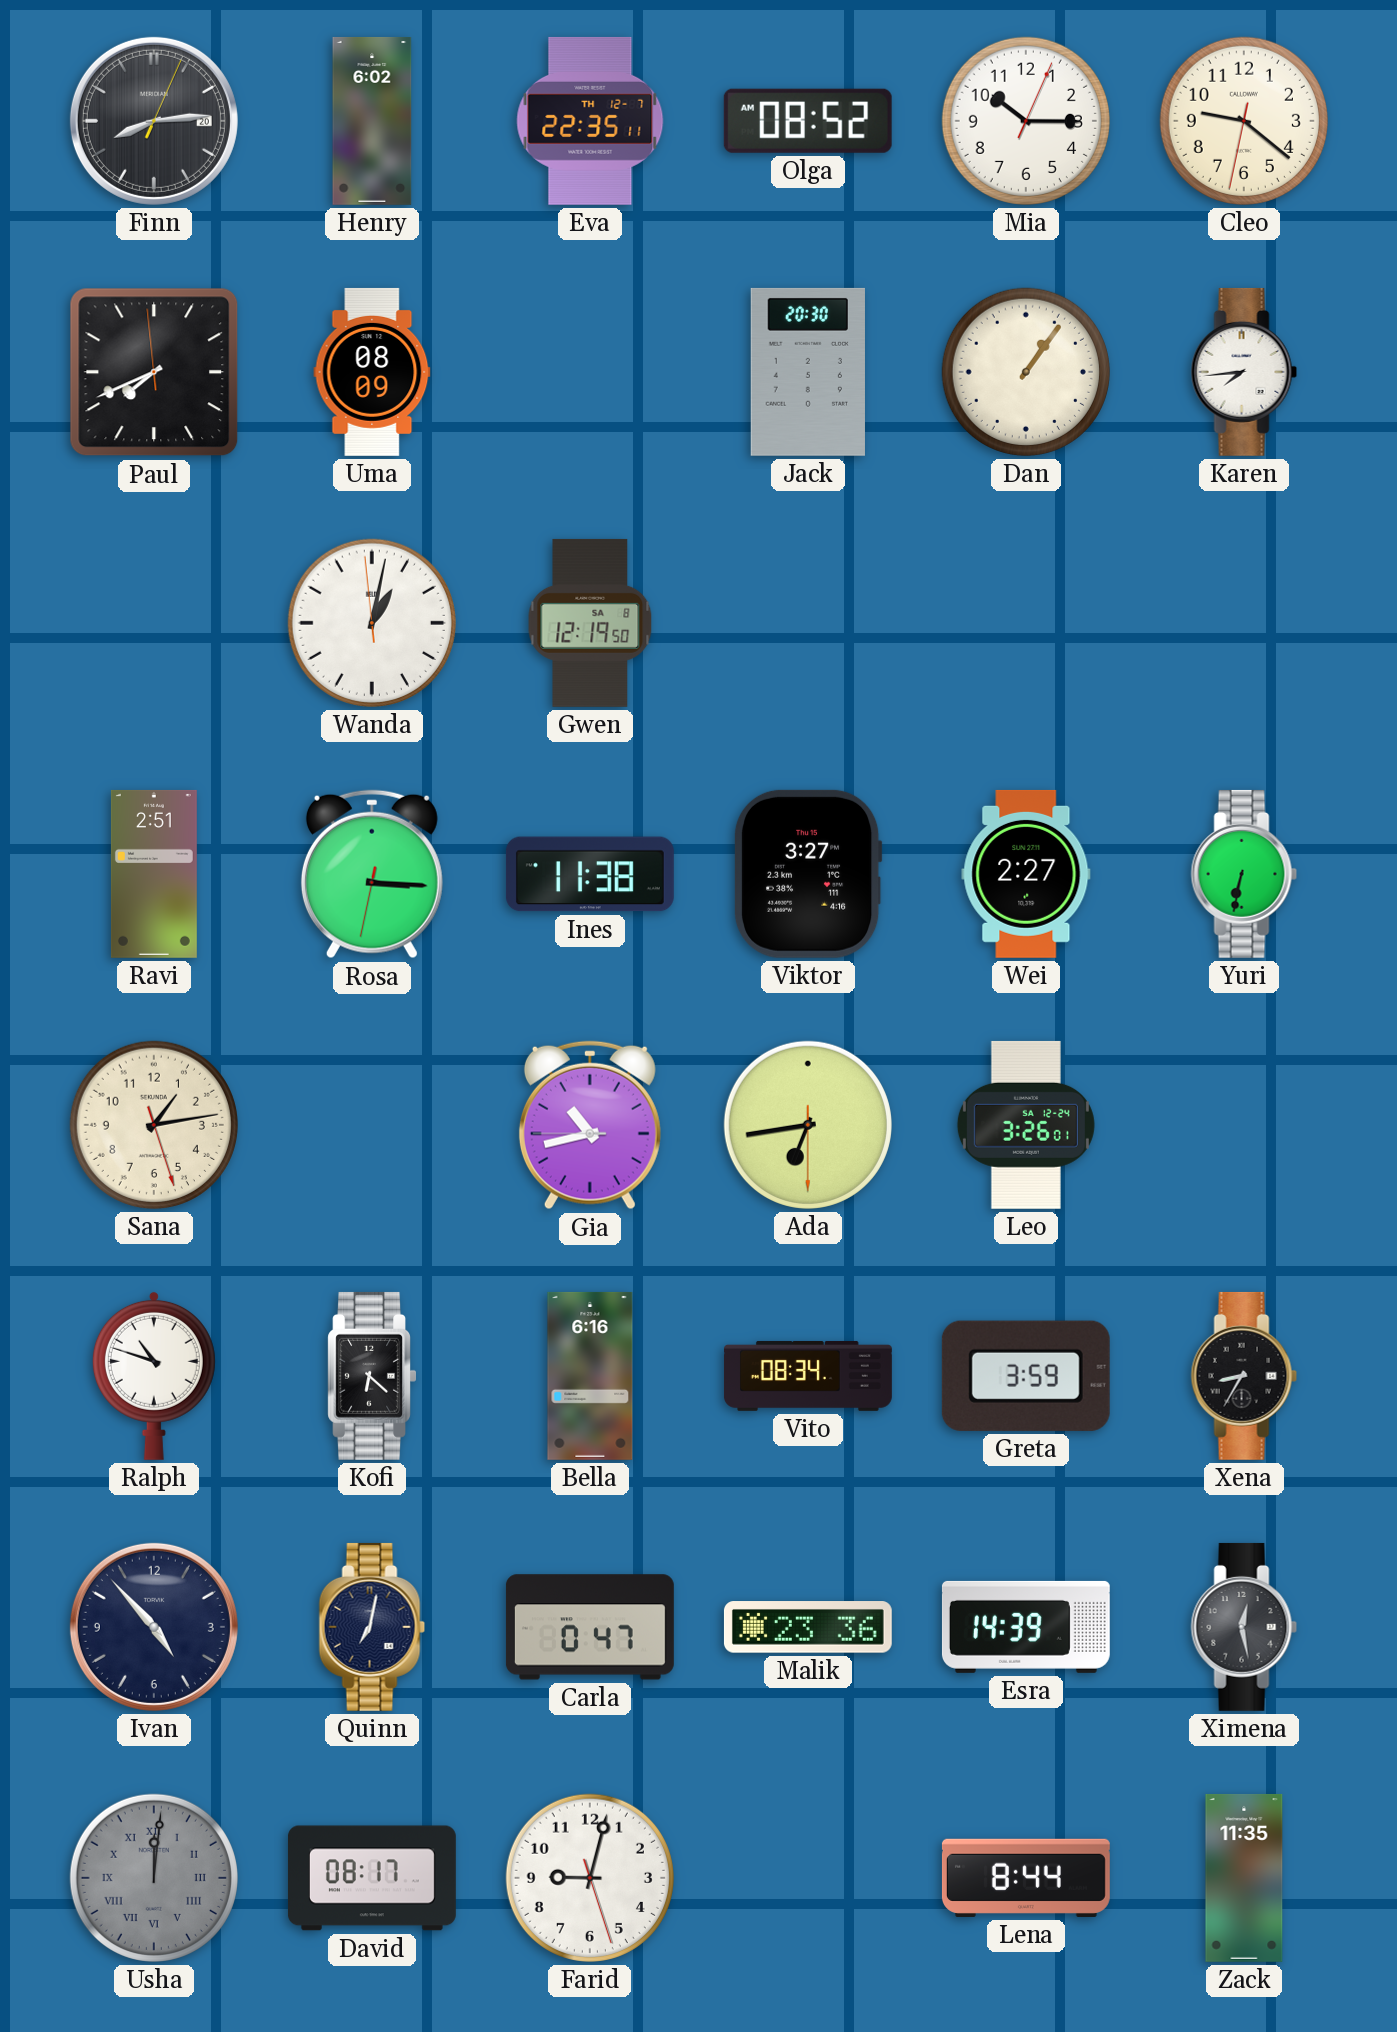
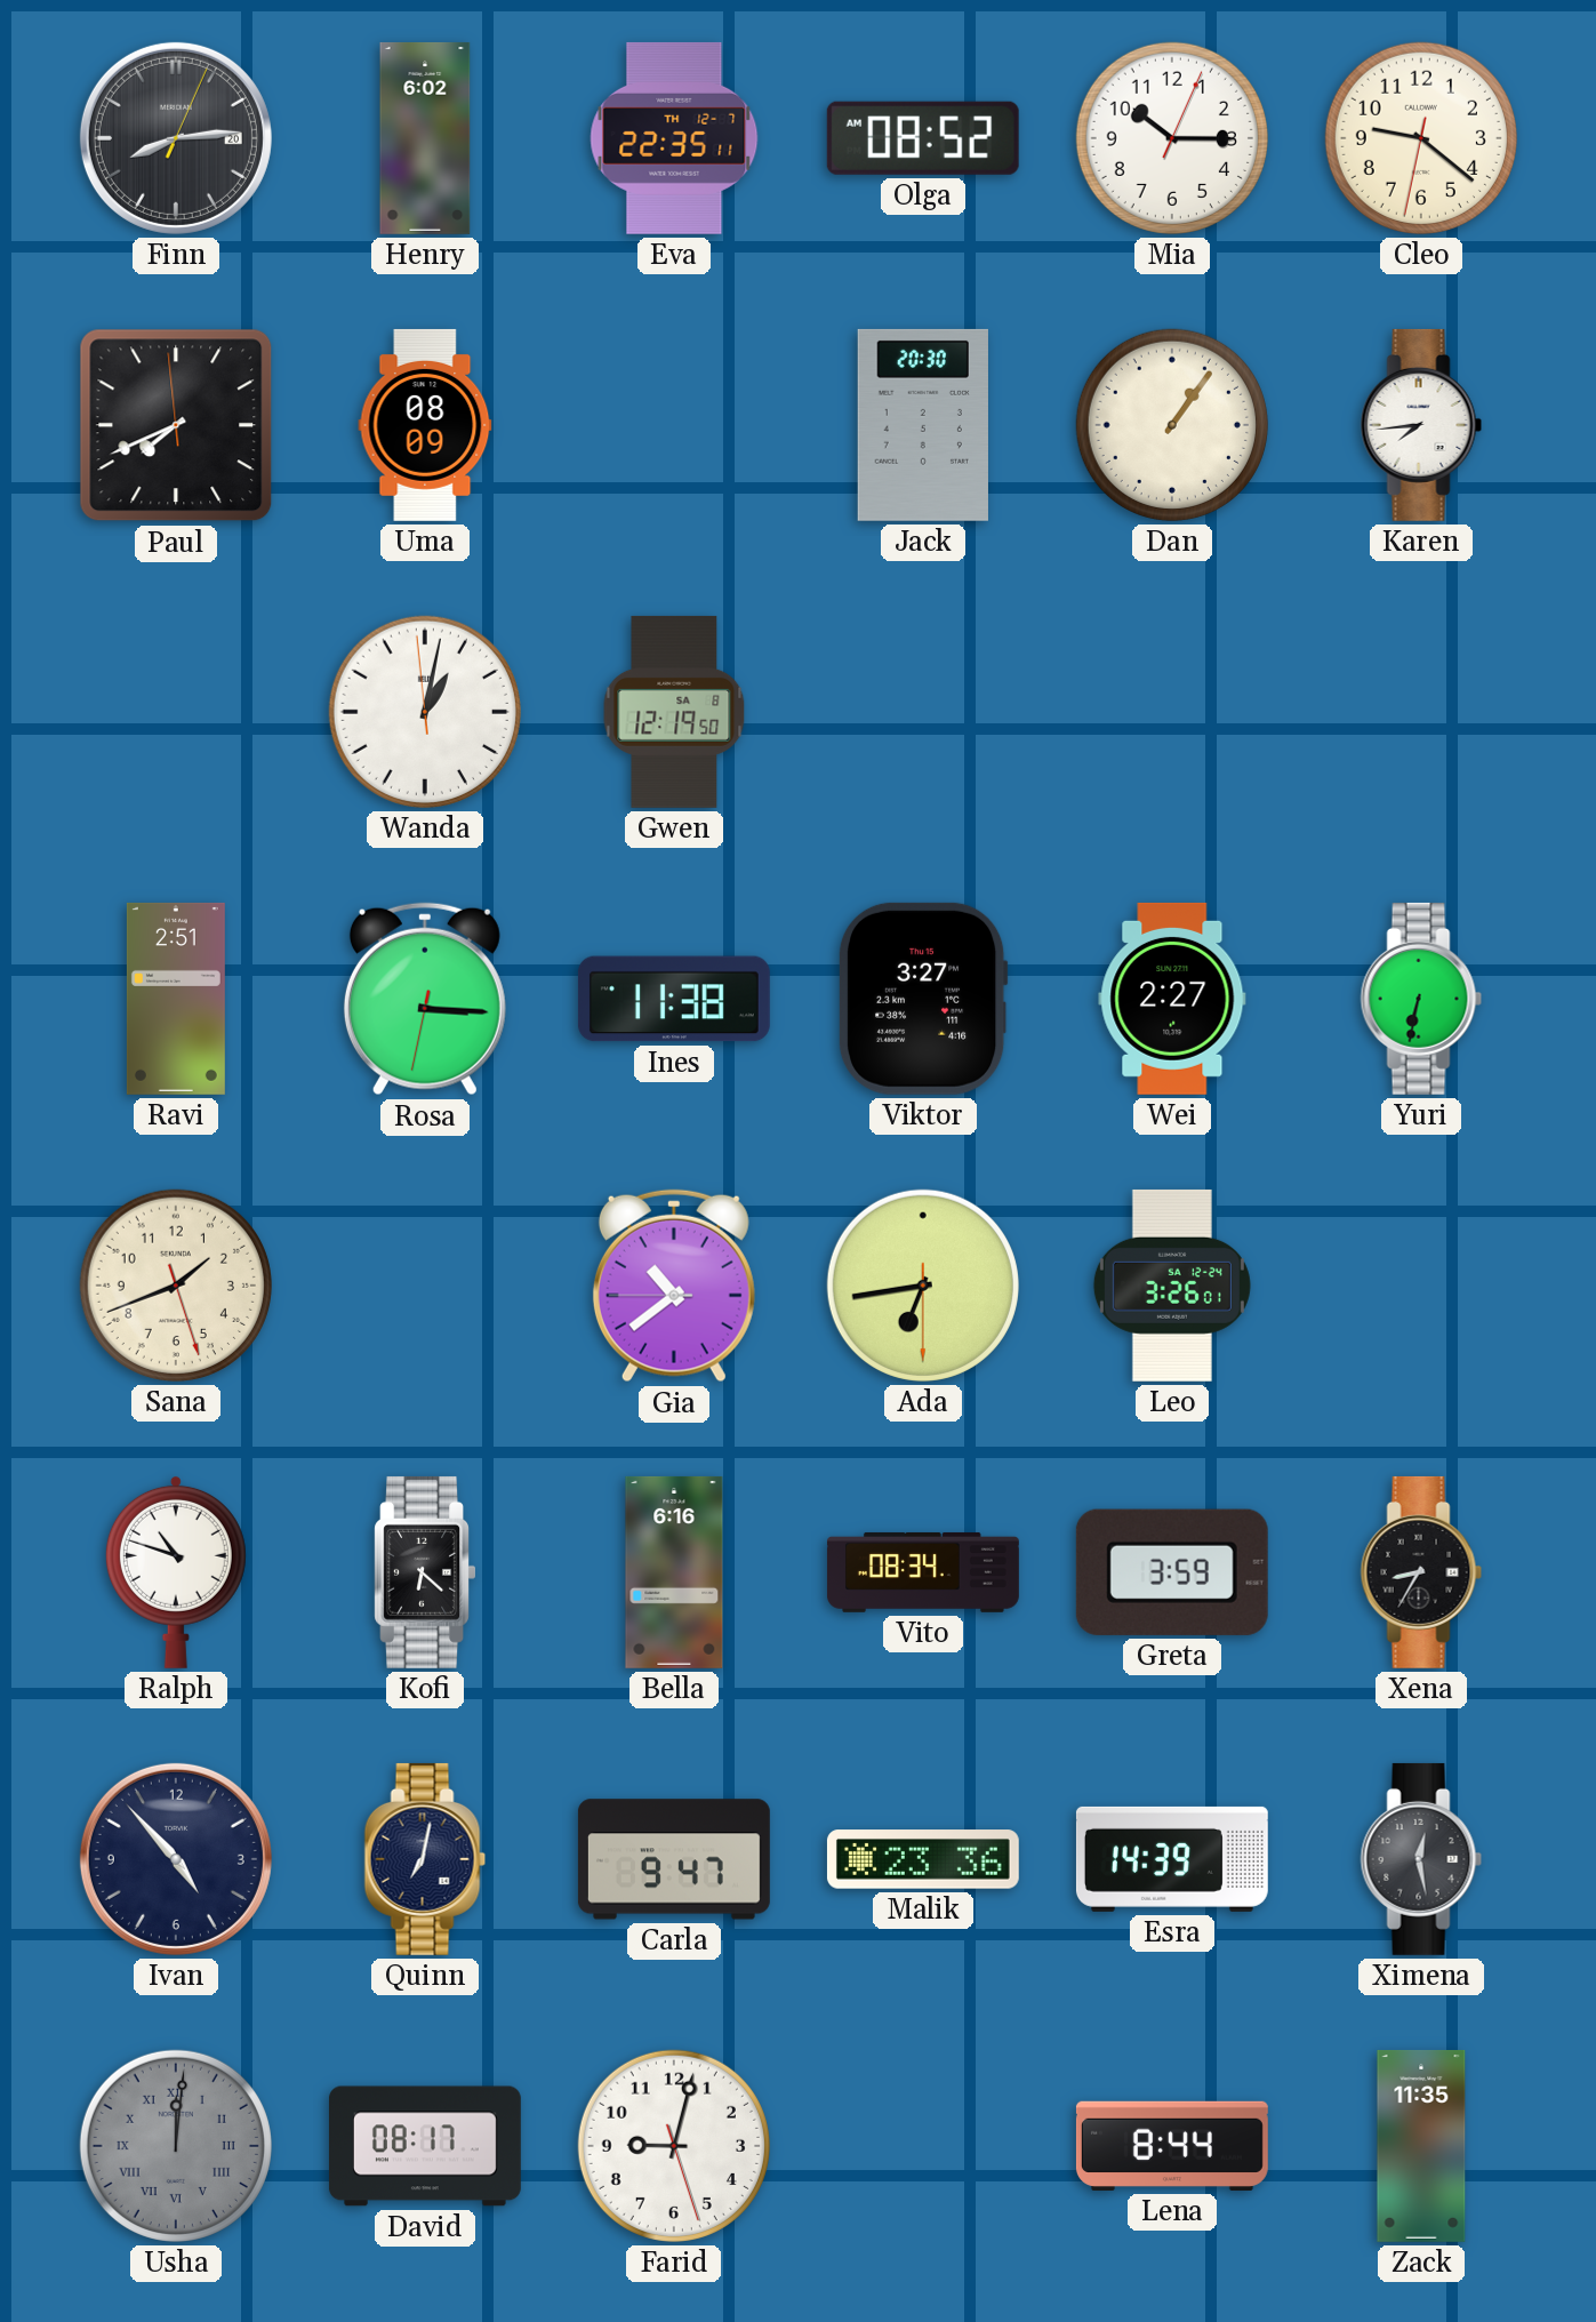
Sana: 1:13 -> 1:41 (176, 1286)
Gia: 10:42 -> 10:38 (674, 1286)
Carla: 0:47 -> 9:47 (674, 1859)
